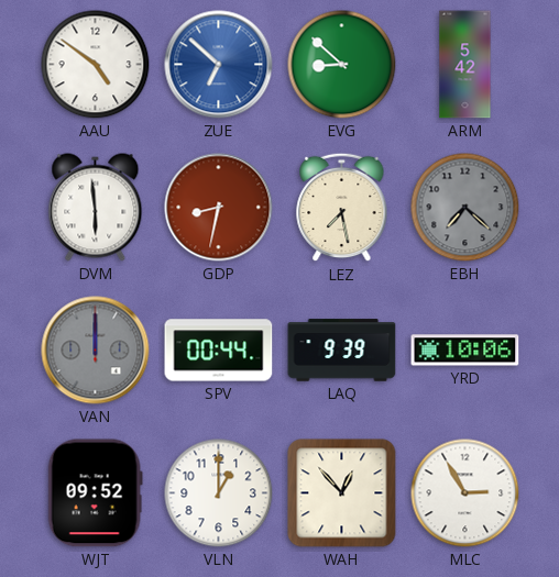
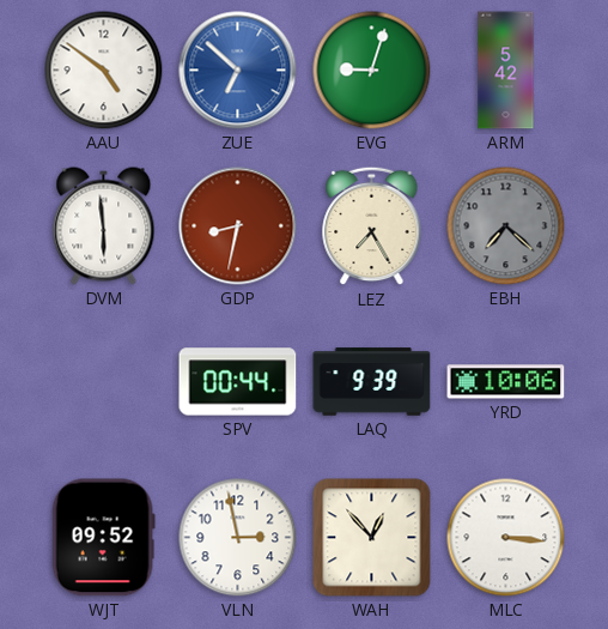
EVG: 8:52 -> 9:03 (372, 71)
LEZ: 7:28 -> 7:25 (372, 226)
VAN: 12:00 -> none (96, 351)
VLN: 1:00 -> 2:58 (238, 538)
MLC: 2:55 -> 3:16 (506, 538)
